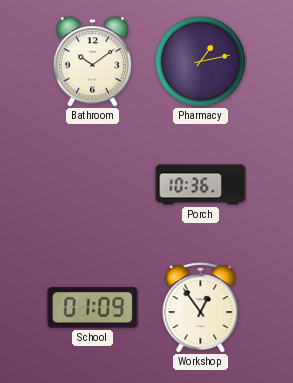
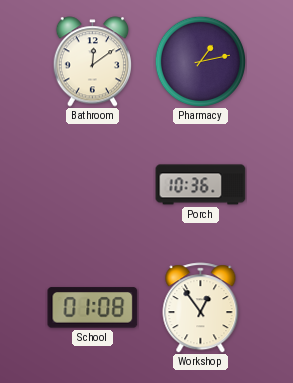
Bathroom: 10:09 -> 12:09 (93, 62)
School: 01:09 -> 01:08 (93, 308)
